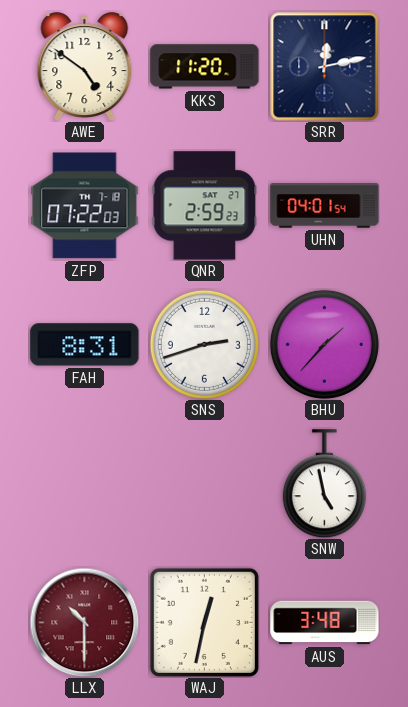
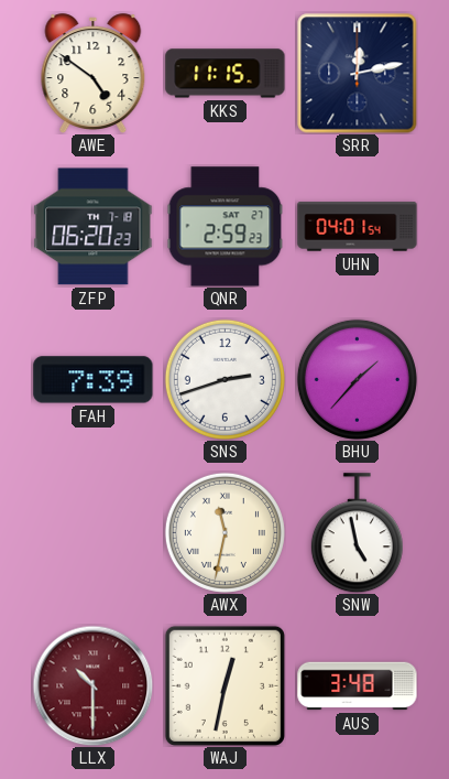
KKS: 11:20 -> 11:15 (226, 74)
ZFP: 07:22 -> 06:20 (94, 227)
FAH: 8:31 -> 7:39 (94, 380)
AWX: none -> 11:32 (225, 532)
